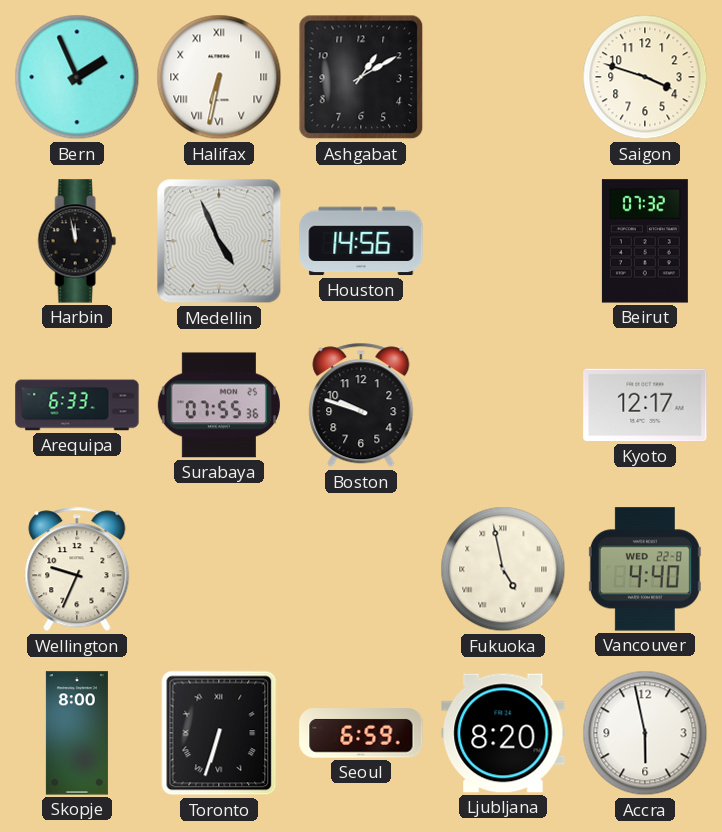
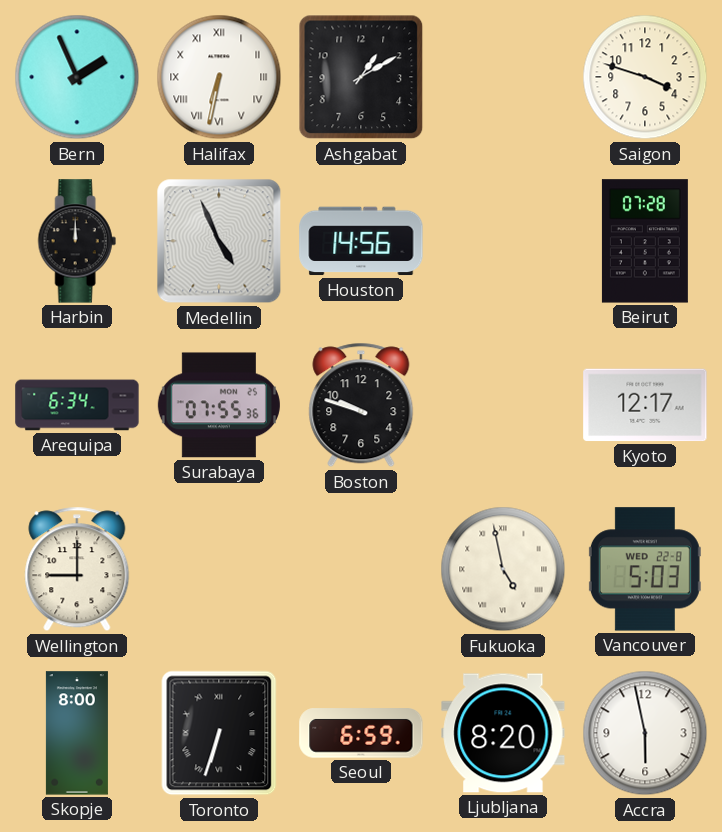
Harbin: 11:58 -> 12:00 (77, 241)
Beirut: 07:32 -> 07:28 (645, 241)
Arequipa: 6:33 -> 6:34 (77, 405)
Wellington: 9:34 -> 9:00 (77, 569)
Vancouver: 4:40 -> 5:03 (645, 569)
